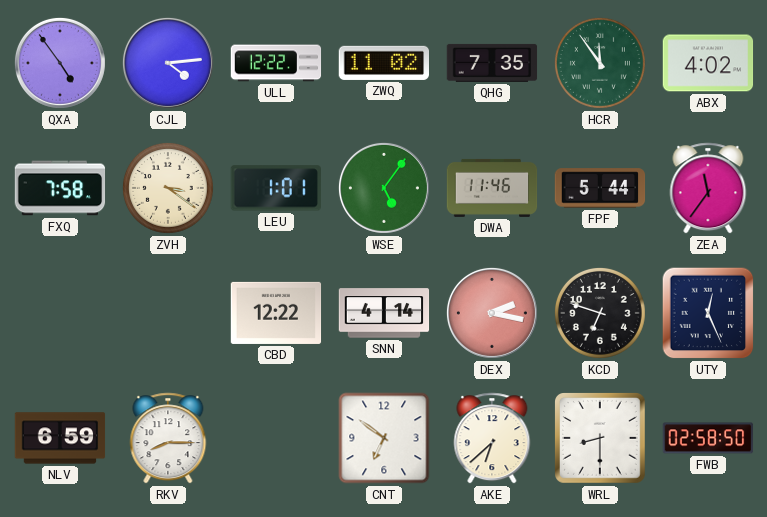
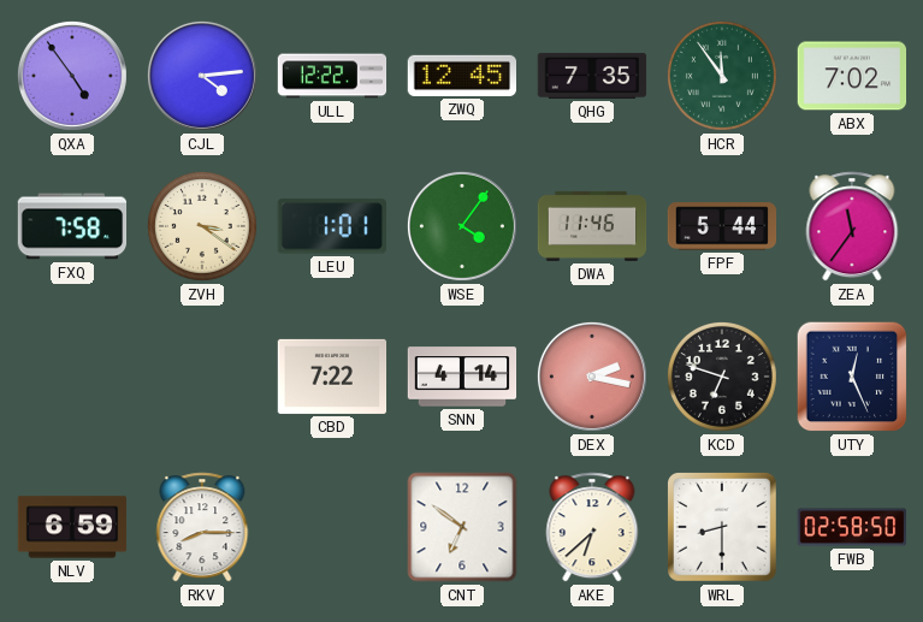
ZWQ: 11:02 -> 12:45 (461, 76)
ABX: 4:02 -> 7:02 (852, 76)
WSE: 5:06 -> 4:06 (462, 226)
CBD: 12:22 -> 7:22 (332, 377)
